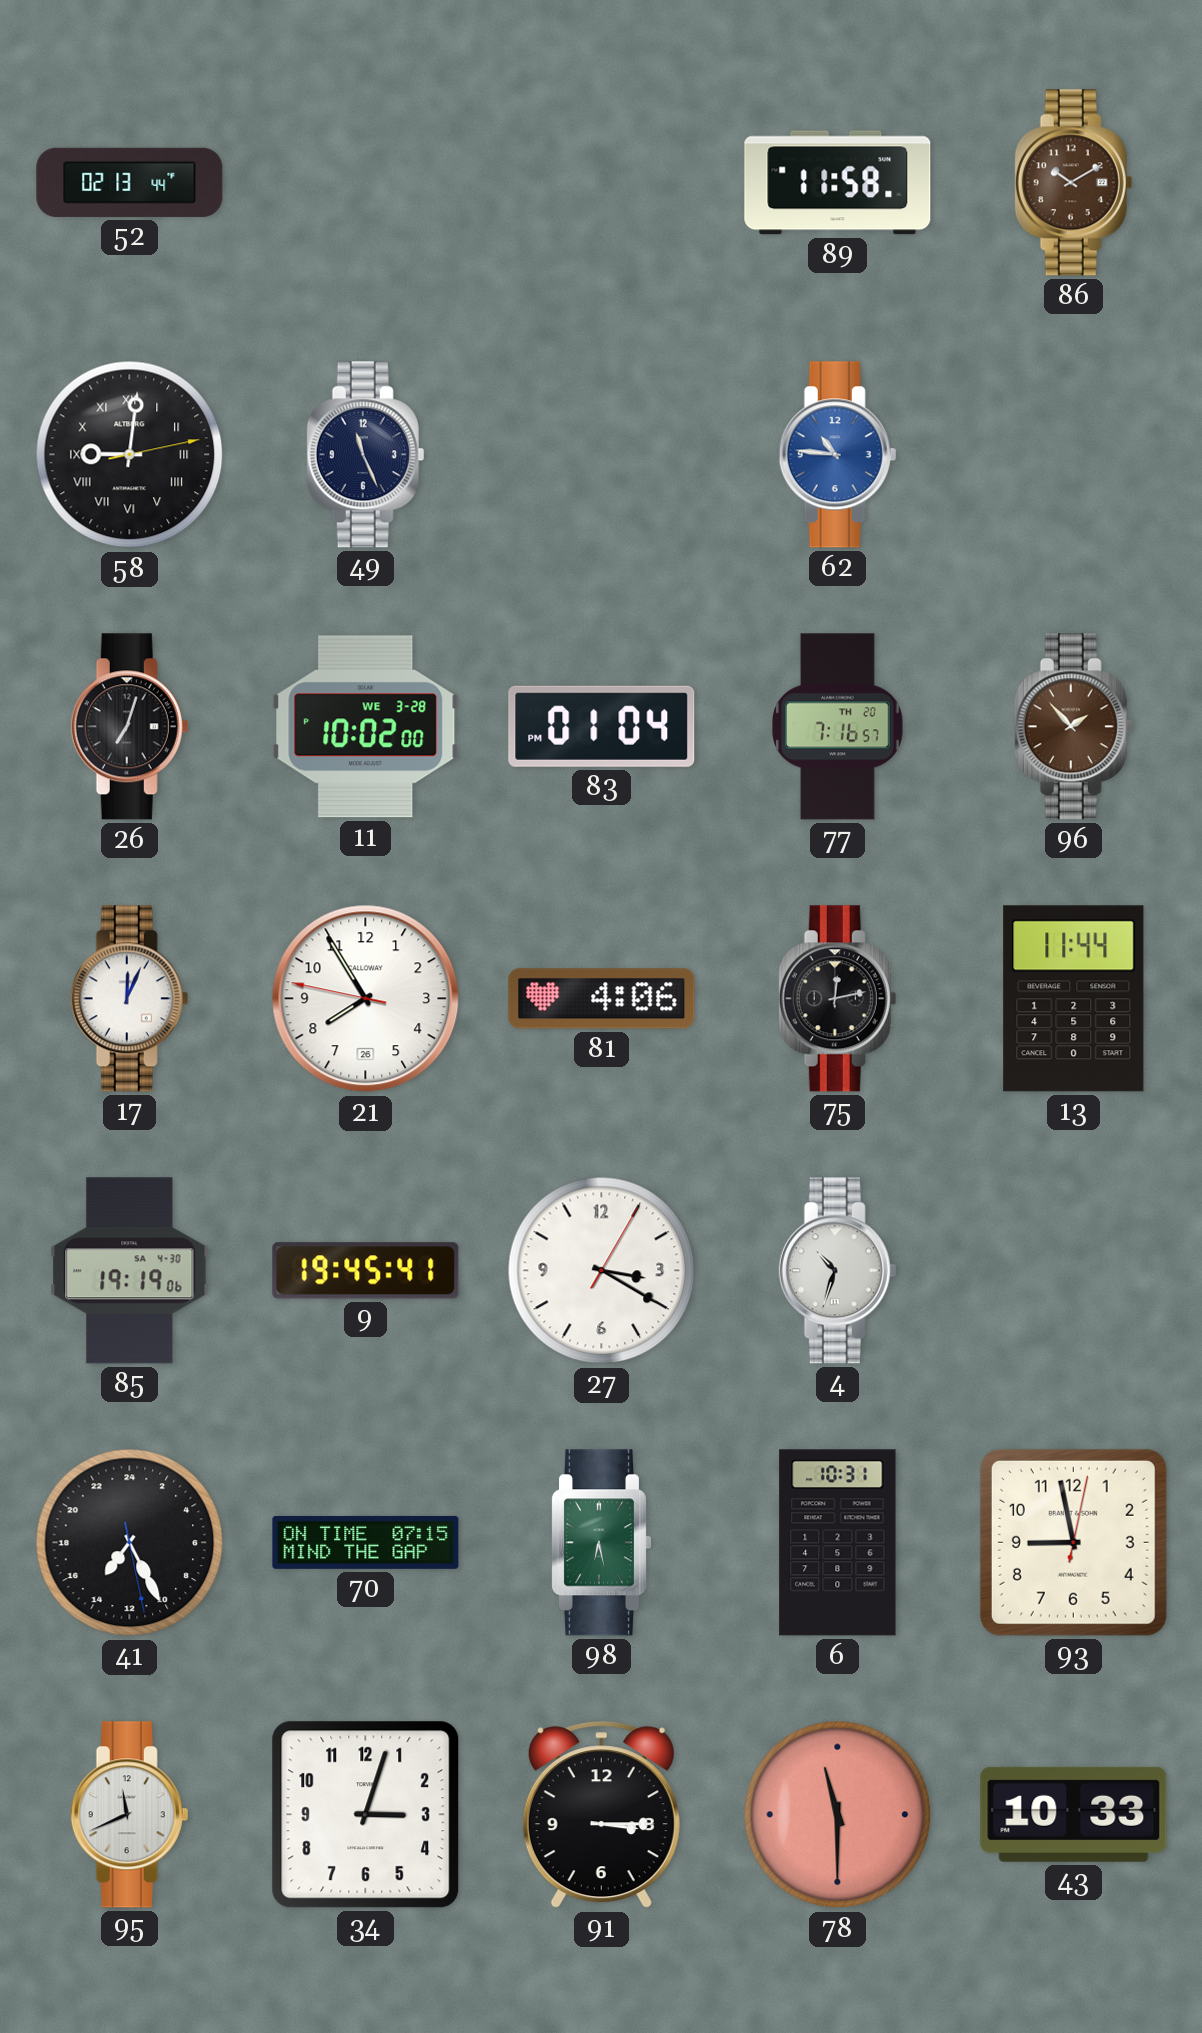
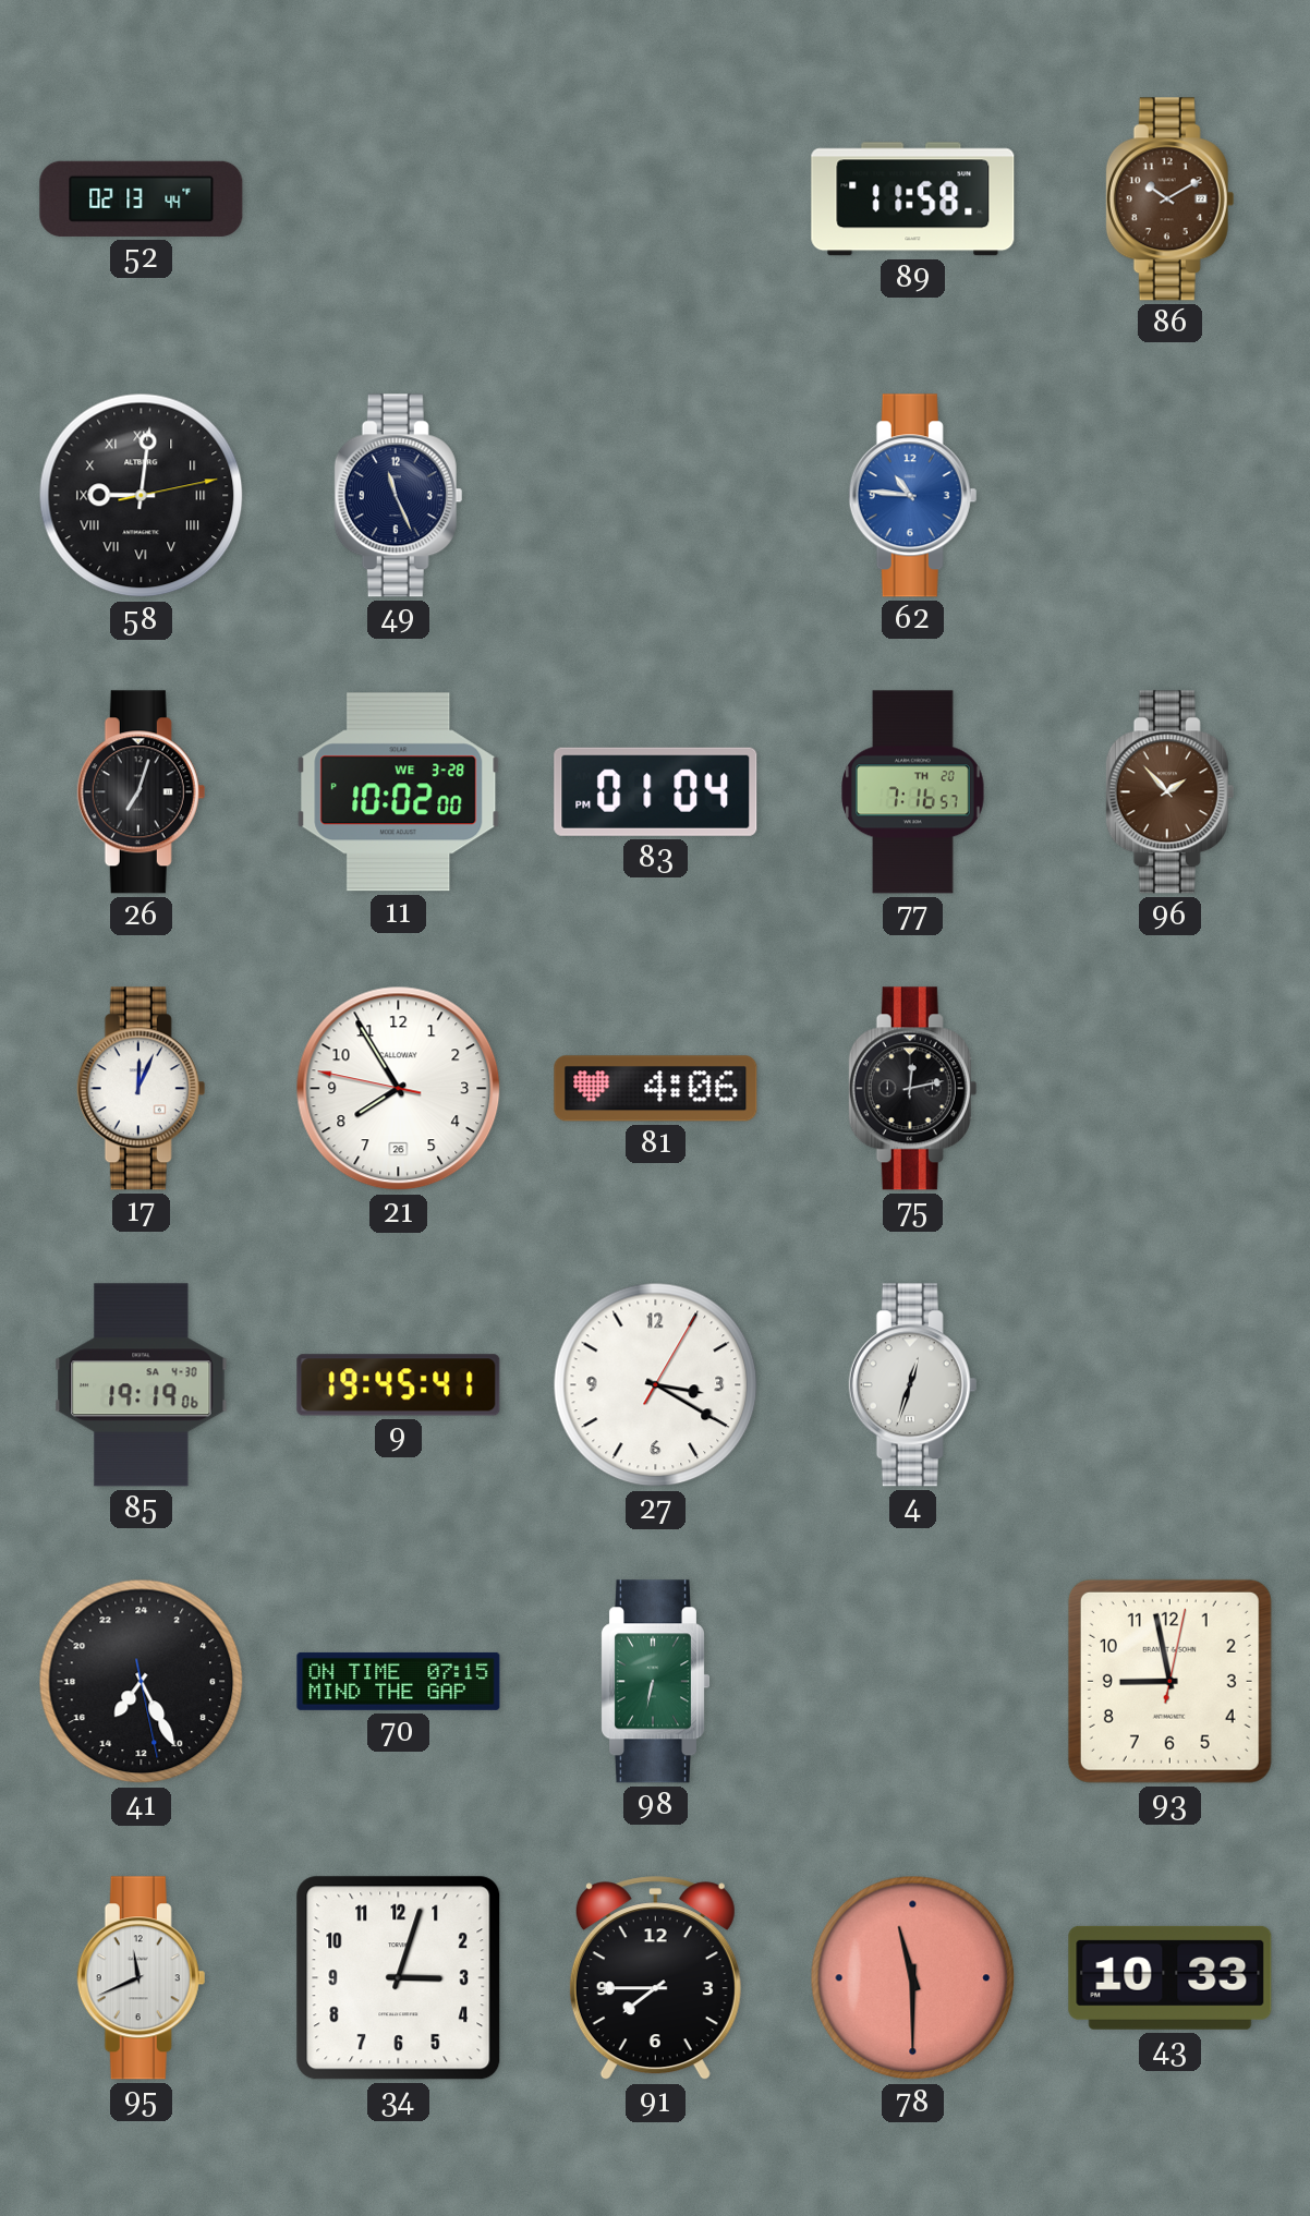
13: 11:44 -> none (1074, 999)
4: 10:33 -> 12:33 (913, 1385)
98: 6:28 -> 6:32 (655, 1682)
6: 10:31 -> none (838, 1543)
91: 3:15 -> 7:45 (655, 1978)
